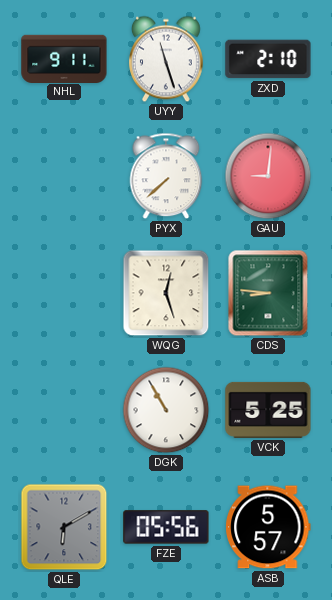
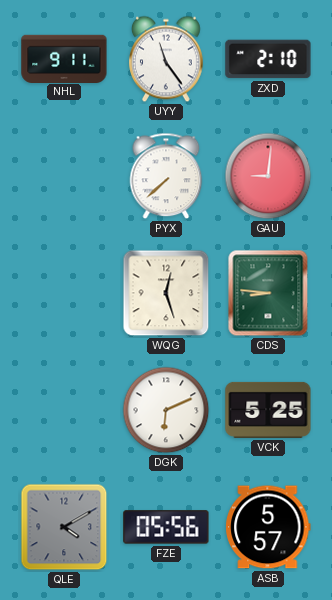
UYY: 11:27 -> 11:24 (167, 59)
DGK: 10:55 -> 6:11 (166, 410)
QLE: 6:10 -> 4:10 (64, 527)
